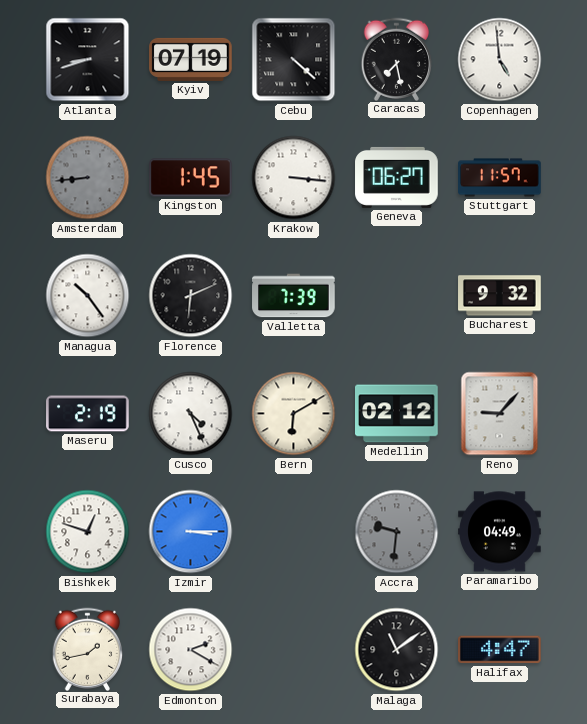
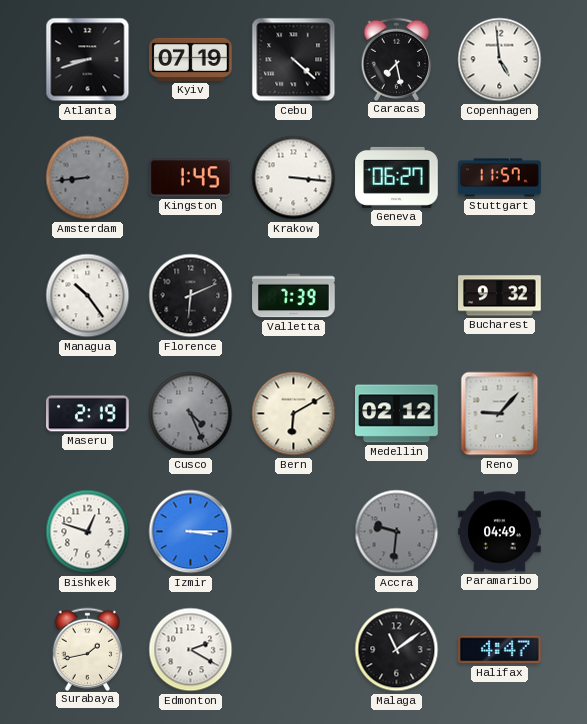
Cusco dial: white -> grey (191, 414)
